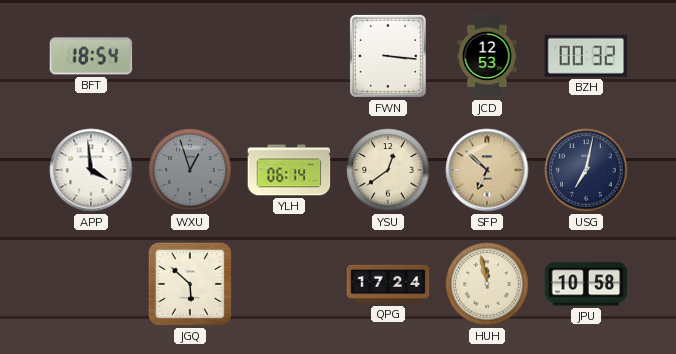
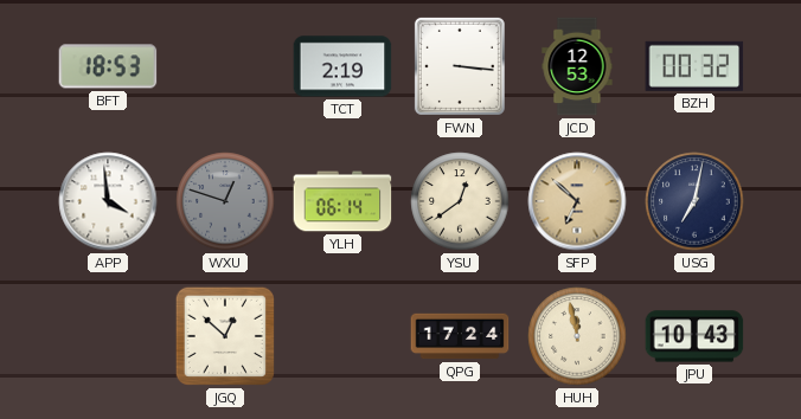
BFT: 18:54 -> 18:53 (108, 66)
TCT: none -> 2:19 (342, 66)
WXU: 12:57 -> 12:48 (225, 201)
JGQ: 5:52 -> 12:52 (225, 336)
JPU: 10:58 -> 10:43 (694, 336)
